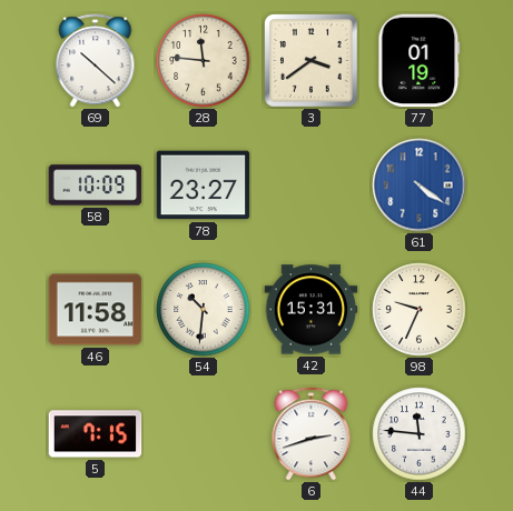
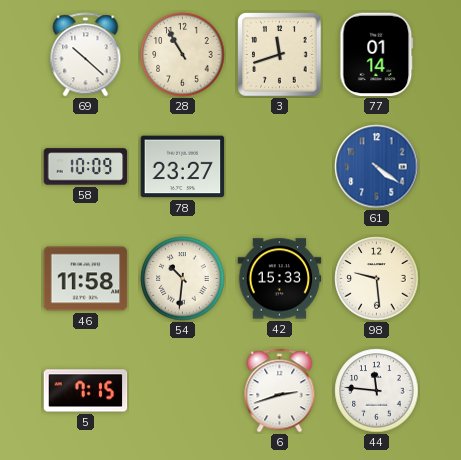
28: 11:46 -> 10:55 (183, 55)
3: 3:39 -> 11:42 (280, 55)
77: 01:19 -> 01:14 (377, 55)
42: 15:31 -> 15:33 (280, 279)
98: 9:34 -> 9:29 (377, 279)
